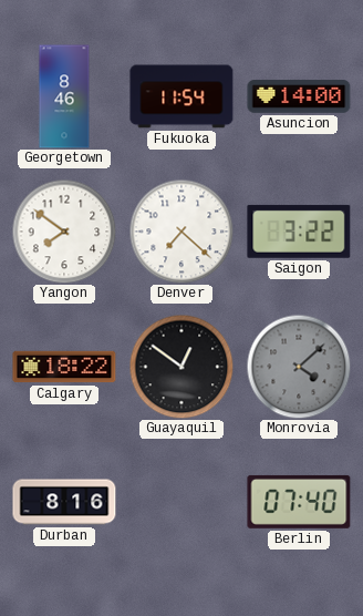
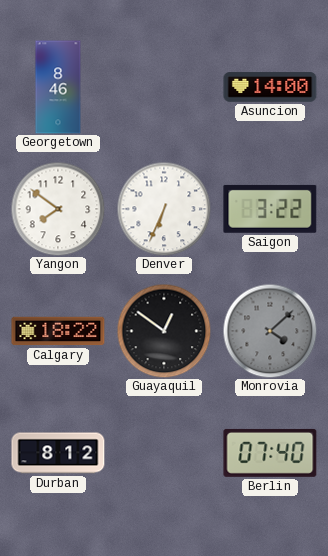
Fukuoka: 11:54 -> none (181, 96)
Denver: 7:22 -> 6:34 (164, 209)
Durban: 8:16 -> 8:12 (58, 453)
